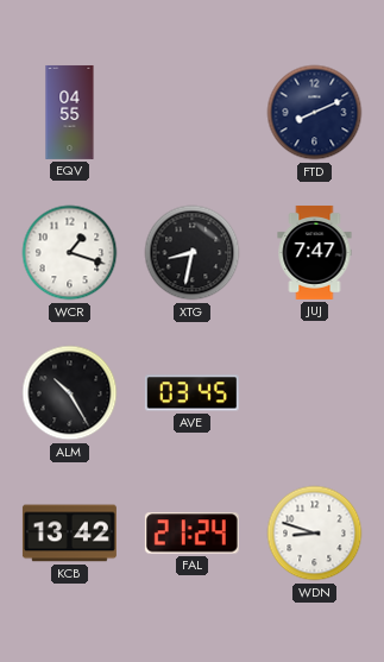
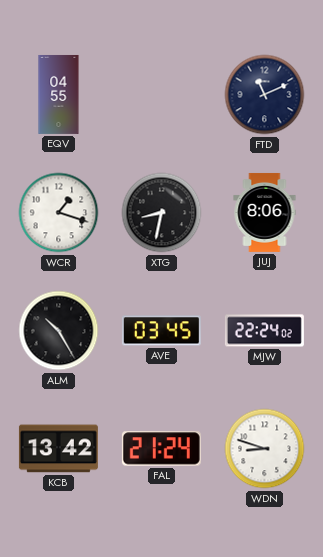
FTD: 8:11 -> 11:11 (265, 95)
JUJ: 7:47 -> 8:06 (265, 212)
MJW: none -> 22:24 (264, 331)
